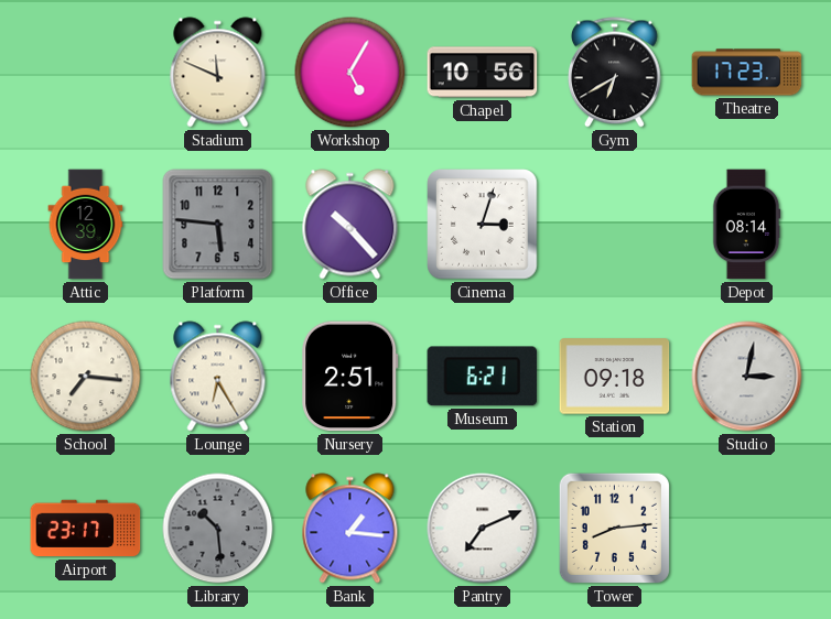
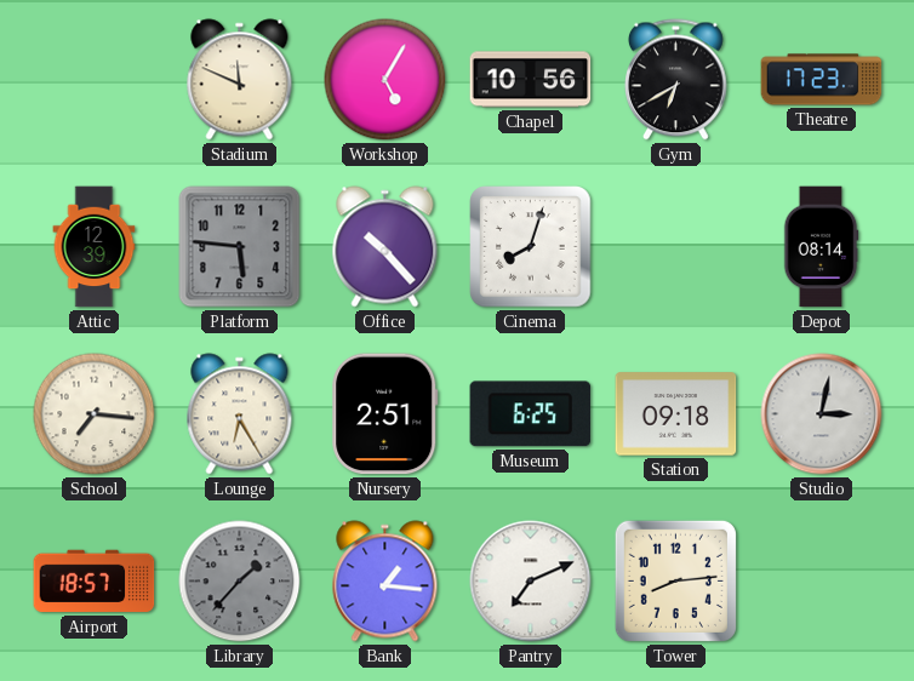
Cinema: 3:03 -> 8:03 (531, 247)
Museum: 6:21 -> 6:25 (531, 414)
Airport: 23:17 -> 18:57 (95, 582)
Library: 10:29 -> 1:37 (240, 582)
